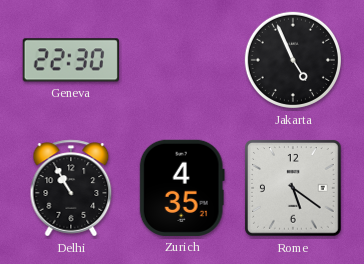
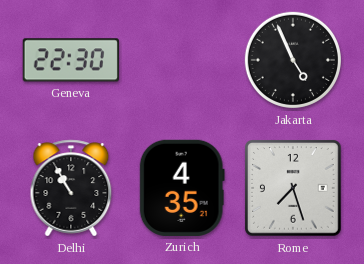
Rome: 5:21 -> 7:27 (294, 189)
